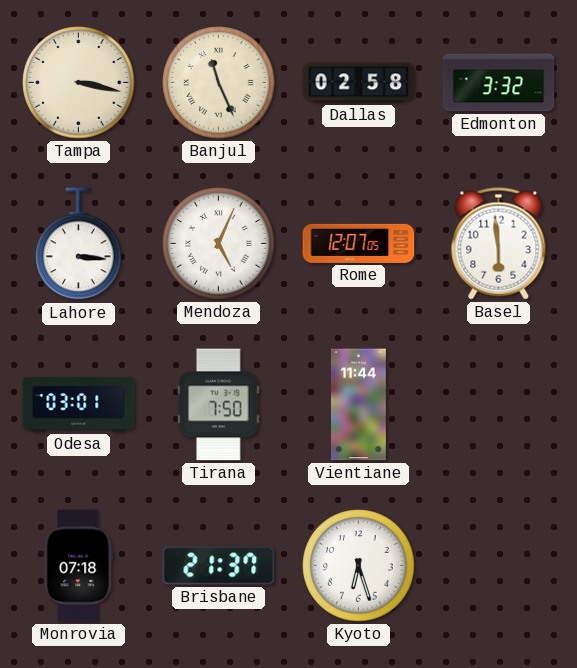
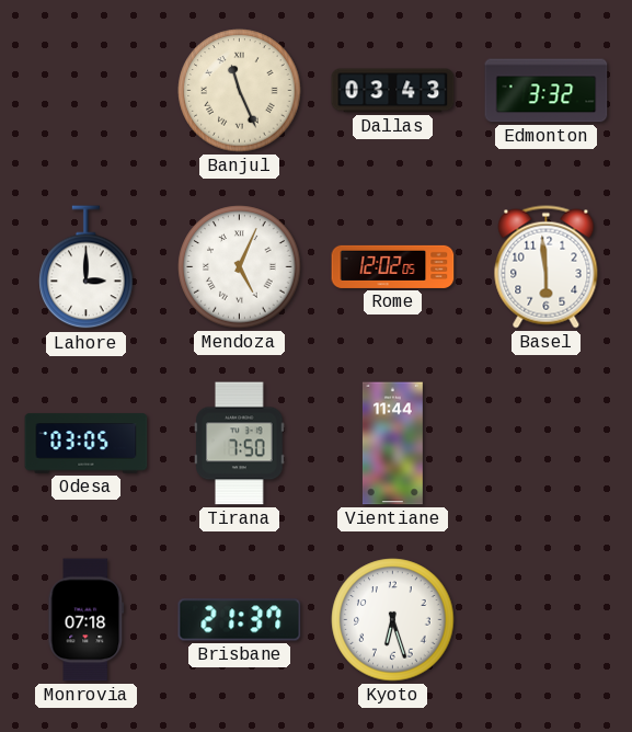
Tampa: 3:17 -> none (79, 83)
Dallas: 02:58 -> 03:43 (393, 91)
Lahore: 3:16 -> 3:00 (87, 267)
Rome: 12:07 -> 12:02 (393, 266)
Odesa: 03:01 -> 03:05 (87, 444)
